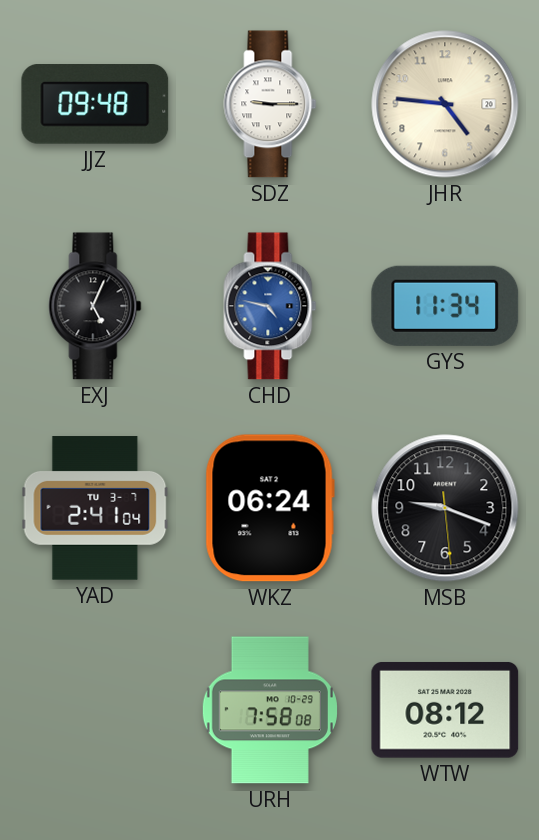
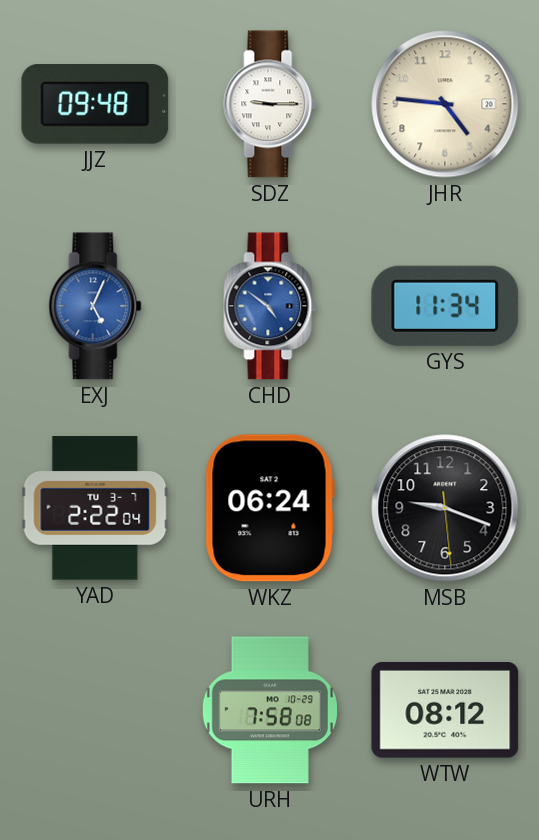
EXJ dial: black -> blue (95, 306)
CHD: 4:47 -> 4:51 (270, 306)
YAD: 2:41 -> 2:22 (95, 508)
